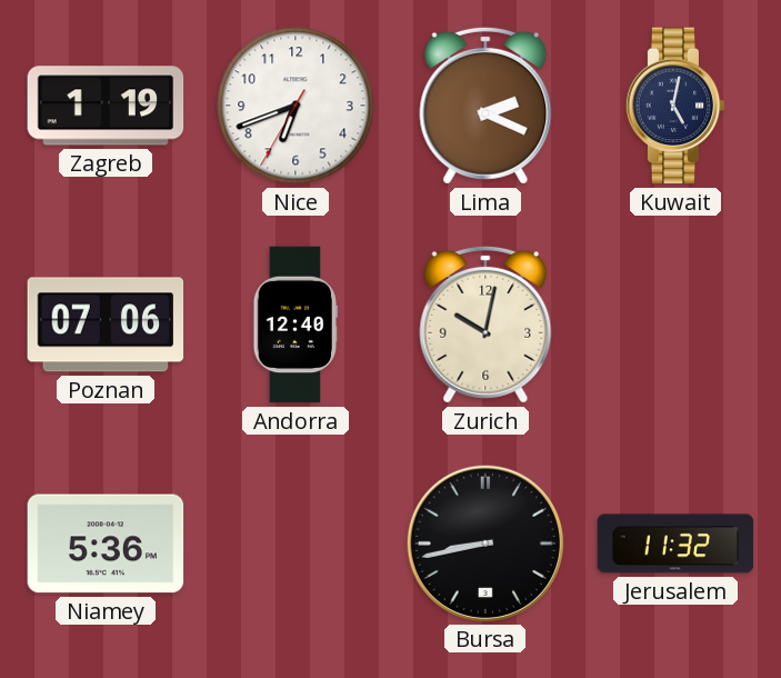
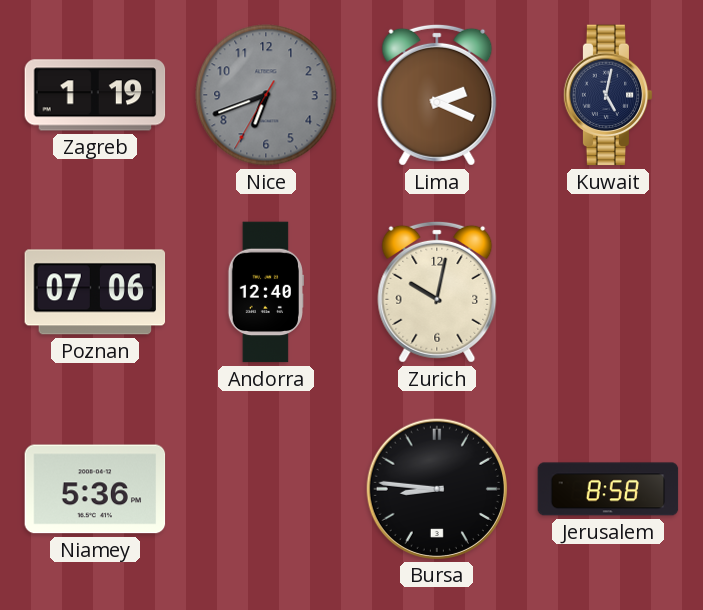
Nice dial: white -> grey (266, 95)
Bursa: 8:43 -> 8:46 (436, 488)
Jerusalem: 11:32 -> 8:58 (608, 489)
